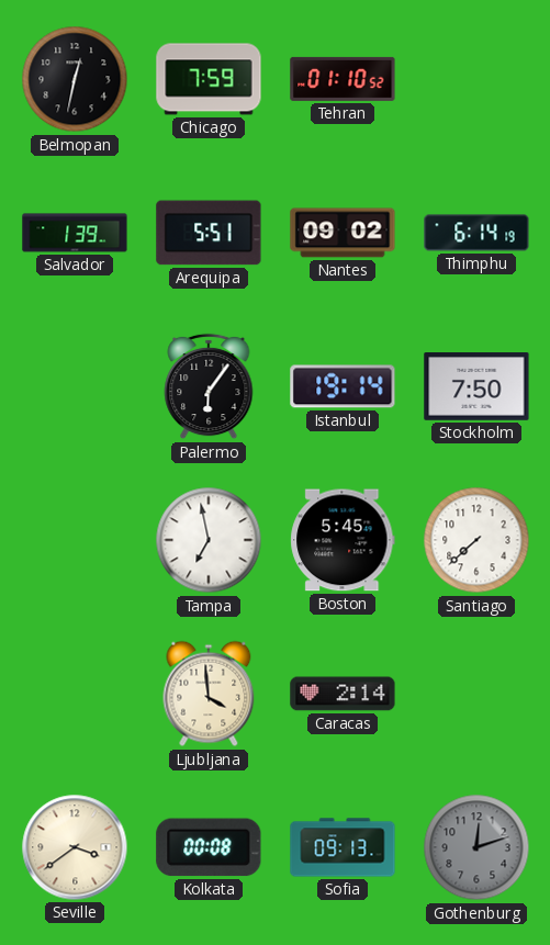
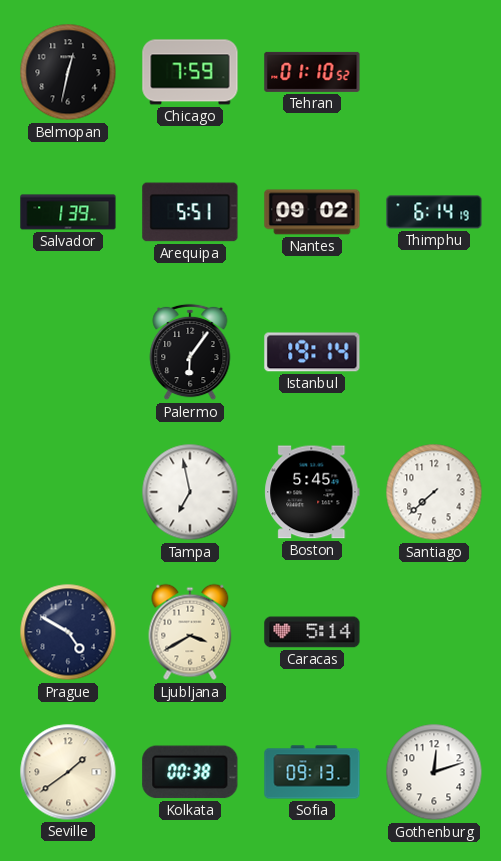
Stockholm: 7:50 -> none (476, 387)
Prague: none -> 4:50 (68, 632)
Ljubljana: 3:59 -> 3:40 (190, 632)
Caracas: 2:14 -> 5:14 (312, 632)
Seville: 3:39 -> 1:39 (68, 772)
Kolkata: 00:08 -> 00:38 (190, 772)
Gothenburg dial: grey -> white (434, 772)
